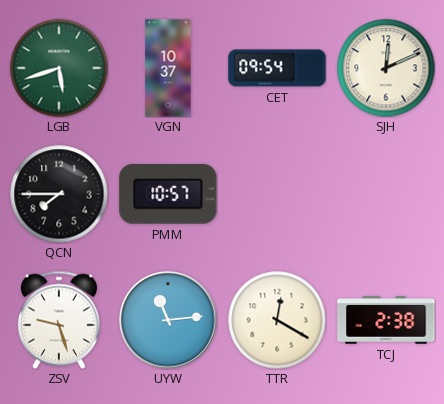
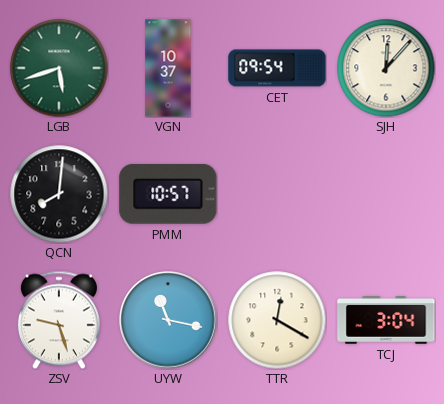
SJH: 12:11 -> 12:07 (386, 68)
QCN: 7:45 -> 8:01 (59, 194)
UYW: 11:14 -> 11:17 (168, 320)
TCJ: 2:38 -> 3:04 (386, 321)
